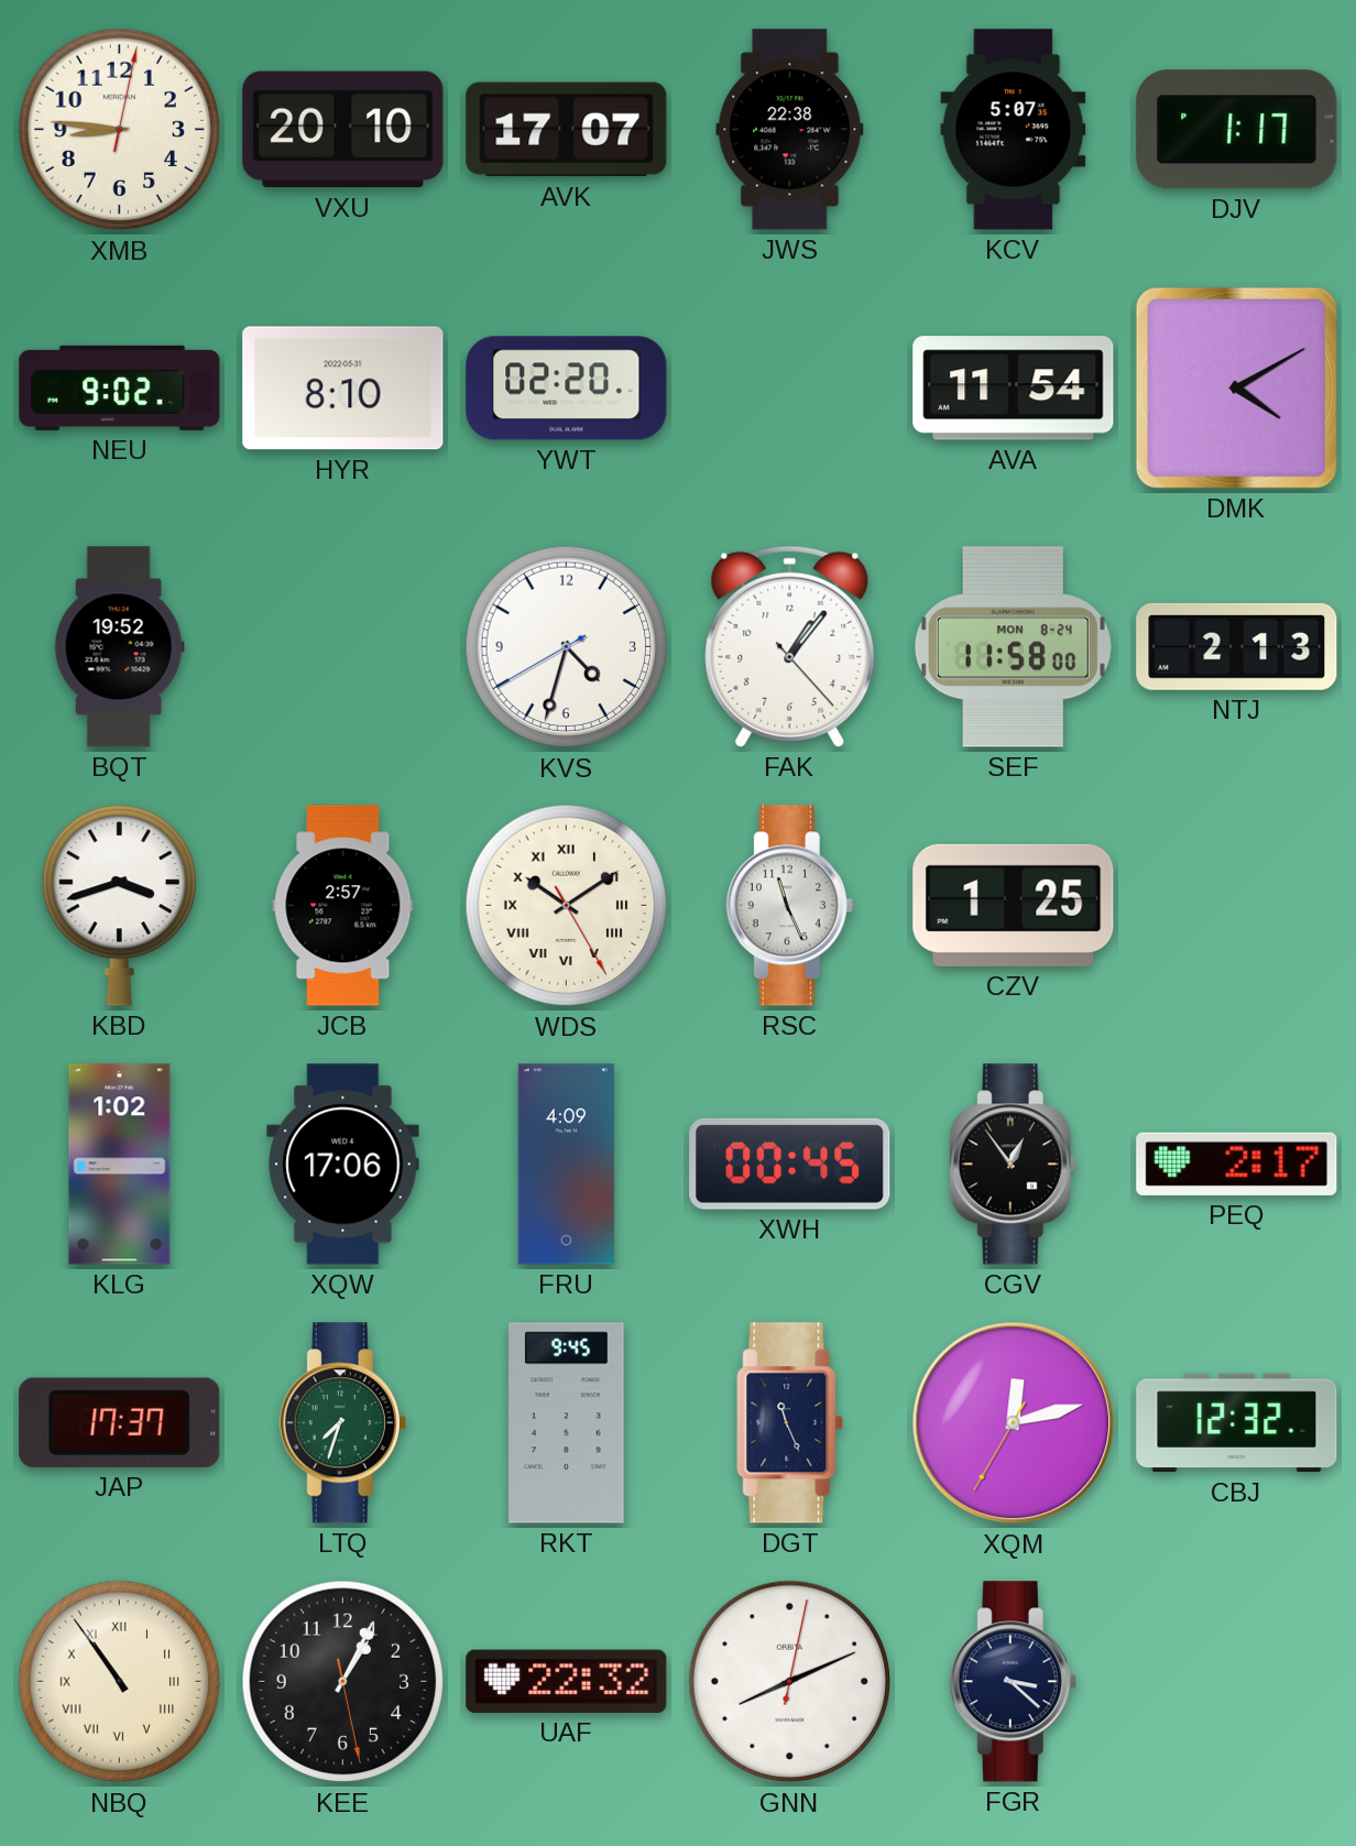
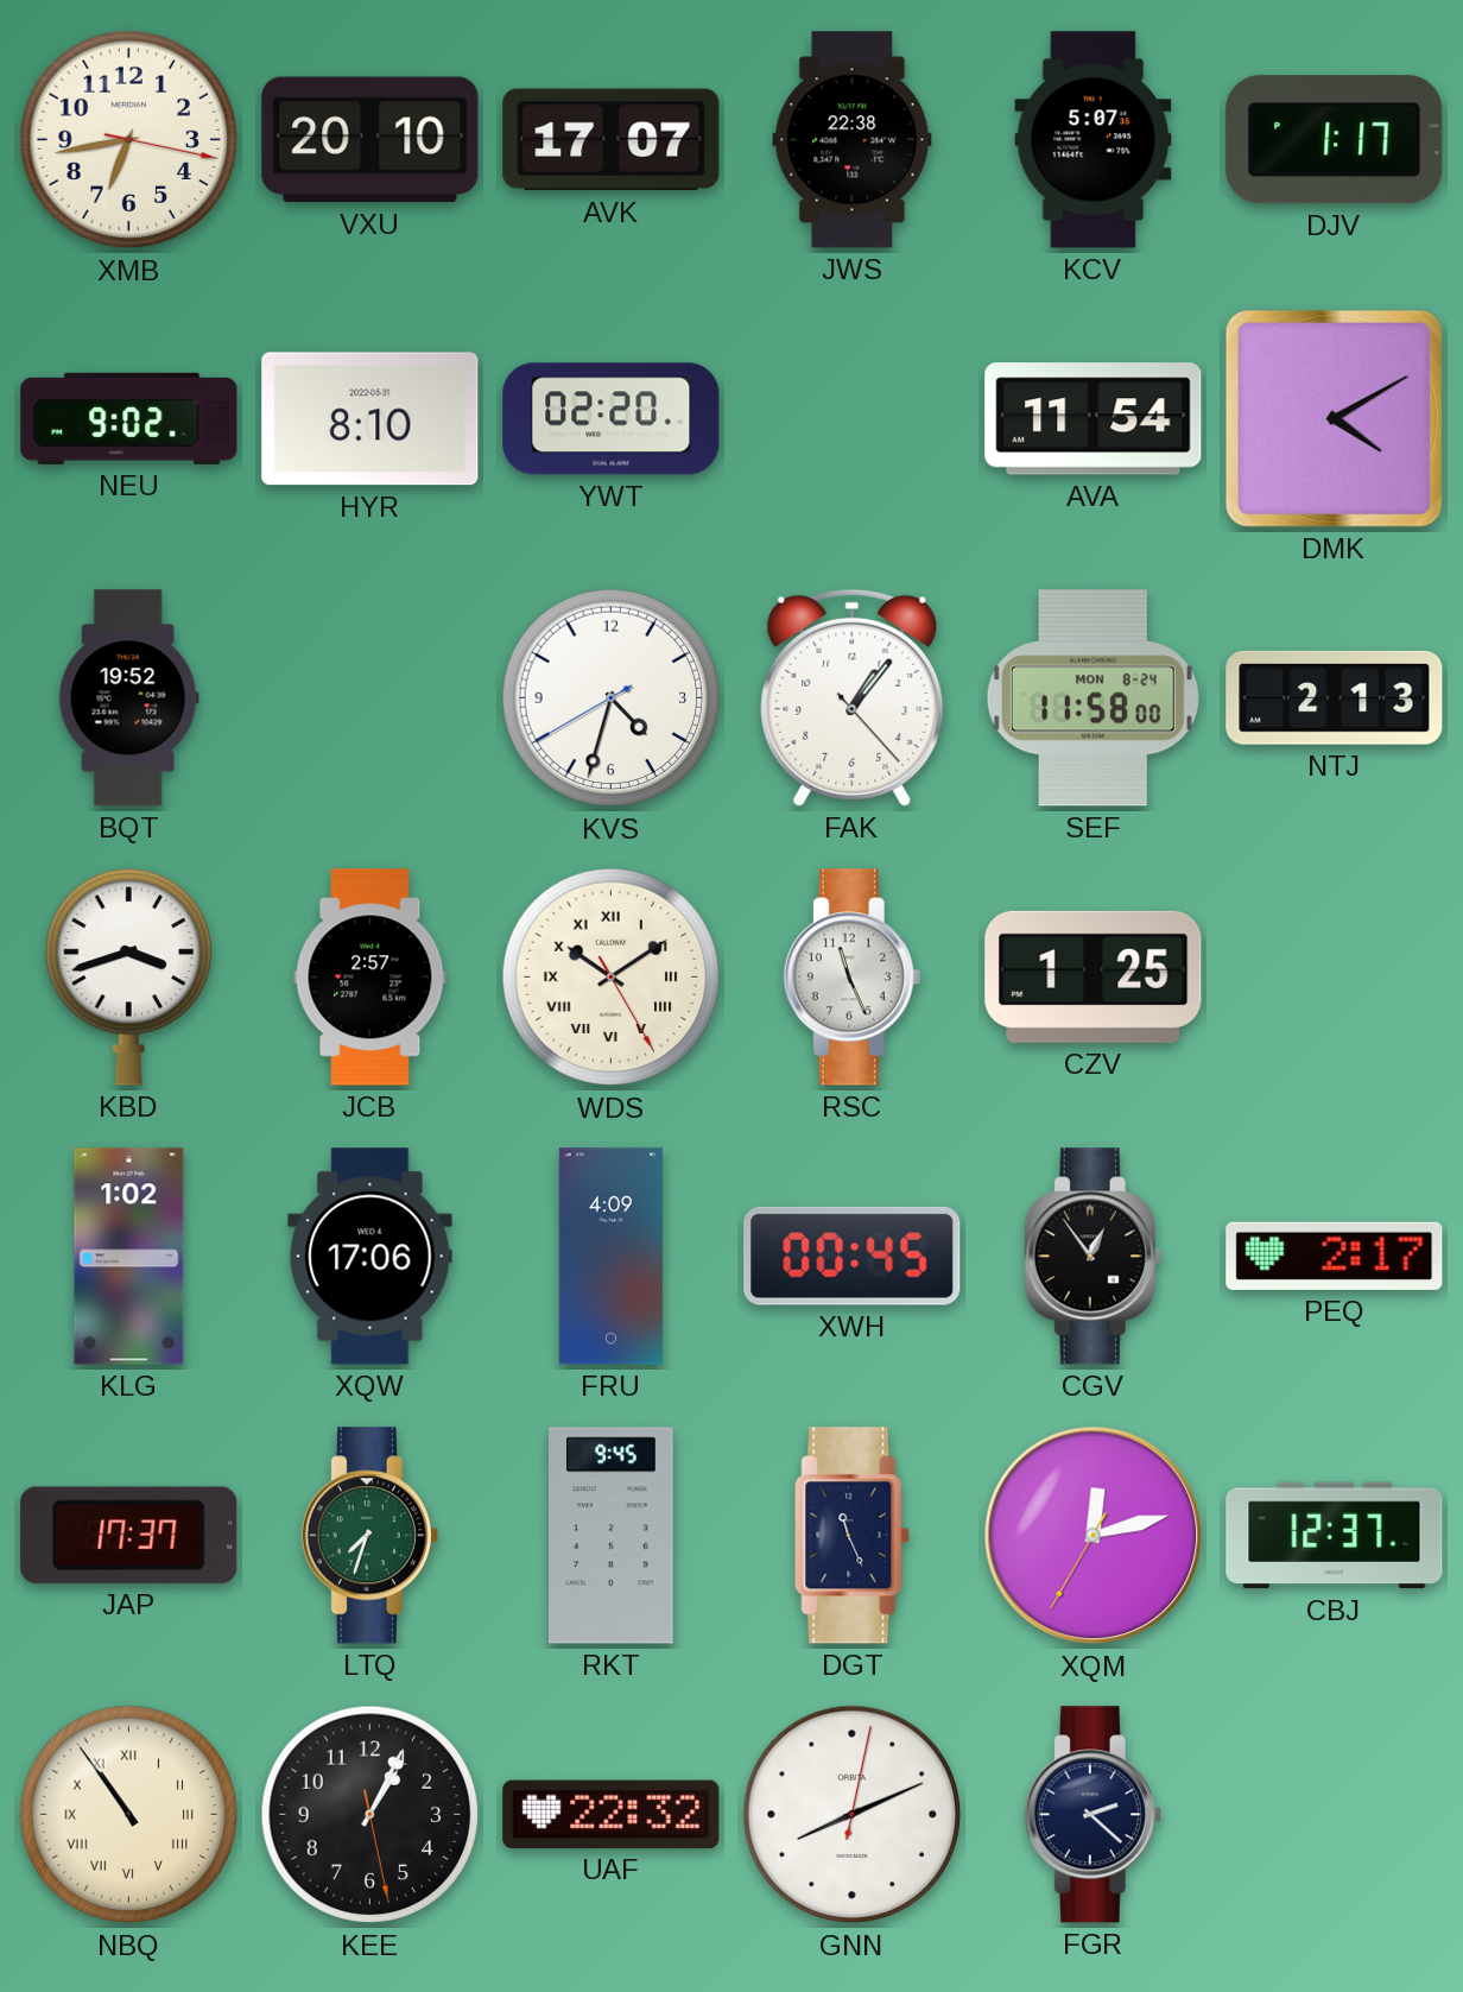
XMB: 8:46 -> 6:43 (129, 140)
CBJ: 12:32 -> 12:37 (1335, 1536)
FGR: 3:22 -> 2:22 (1092, 1815)
